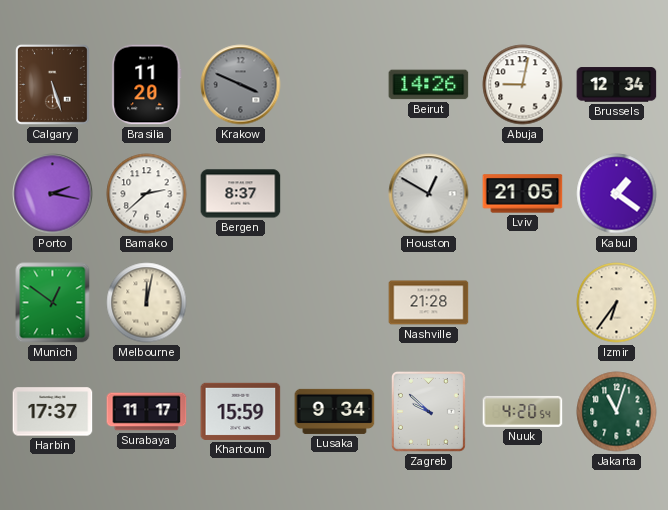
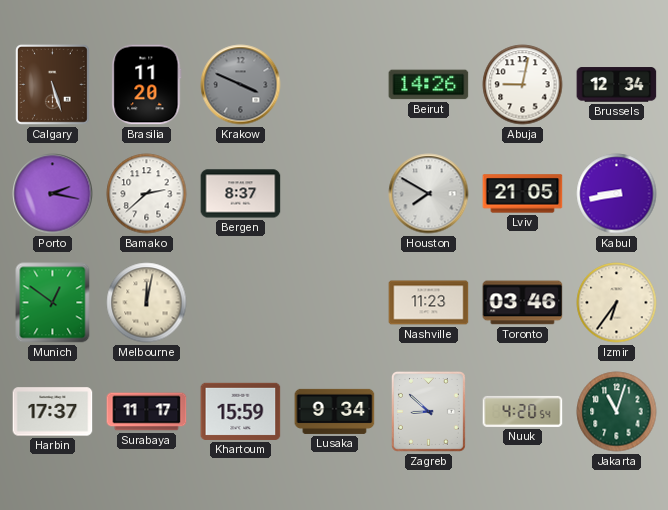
Houston: 12:50 -> 7:50 (429, 194)
Kabul: 1:21 -> 8:43 (617, 194)
Nashville: 21:28 -> 11:23 (429, 303)
Toronto: none -> 03:46 (523, 303)
Zagreb: 9:52 -> 8:52 (428, 412)
